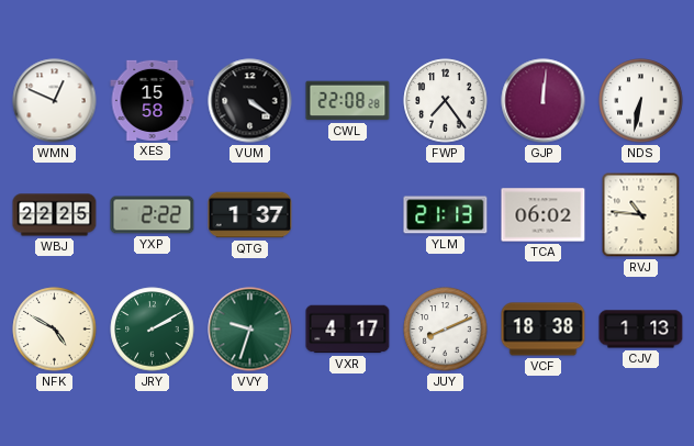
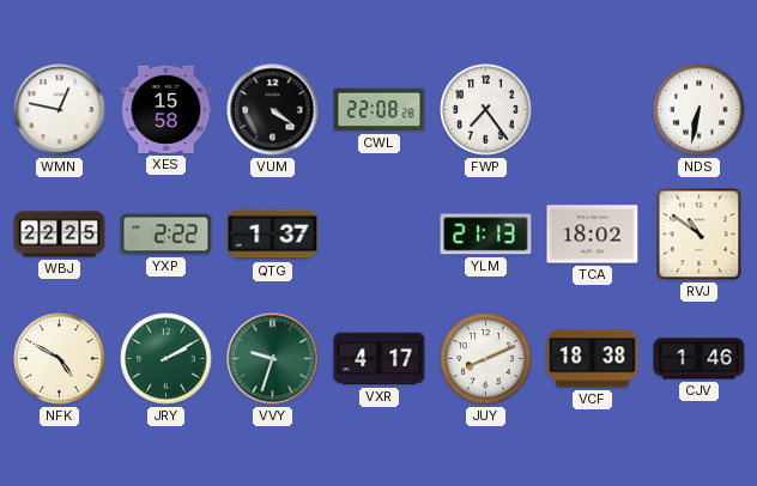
WMN: 12:49 -> 12:47 (60, 110)
GJP: 12:01 -> none (544, 101)
TCA: 06:02 -> 18:02 (593, 235)
RVJ: 10:46 -> 10:51 (700, 235)
CJV: 1:13 -> 1:46 (700, 359)
